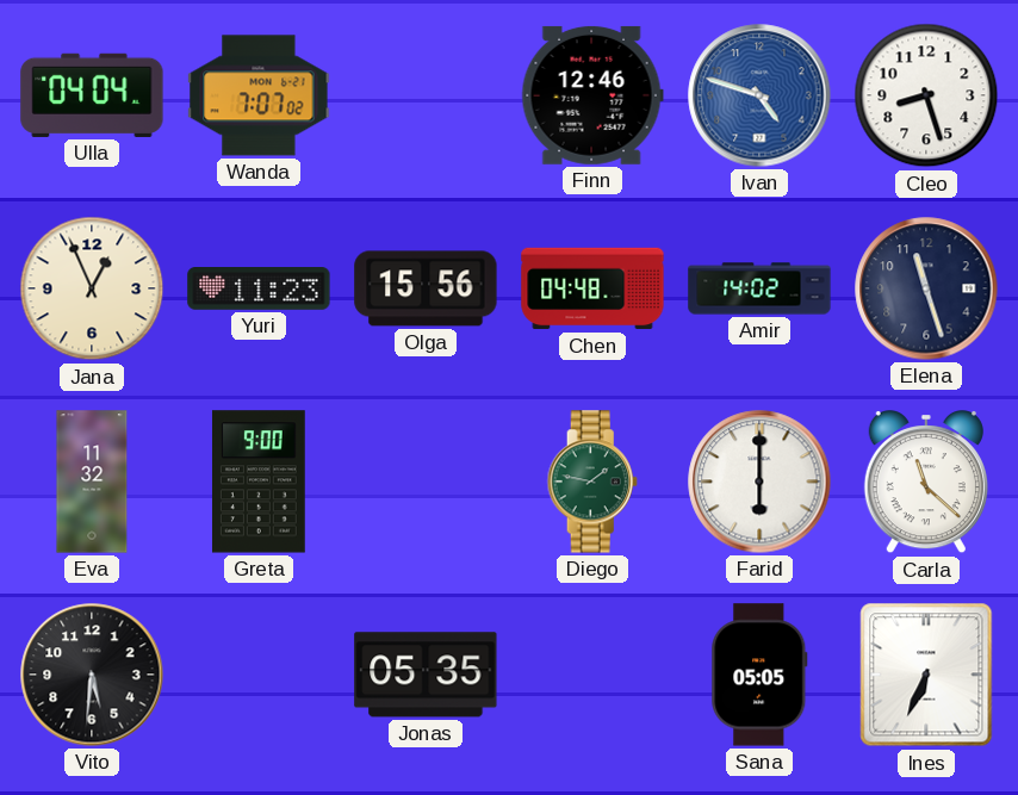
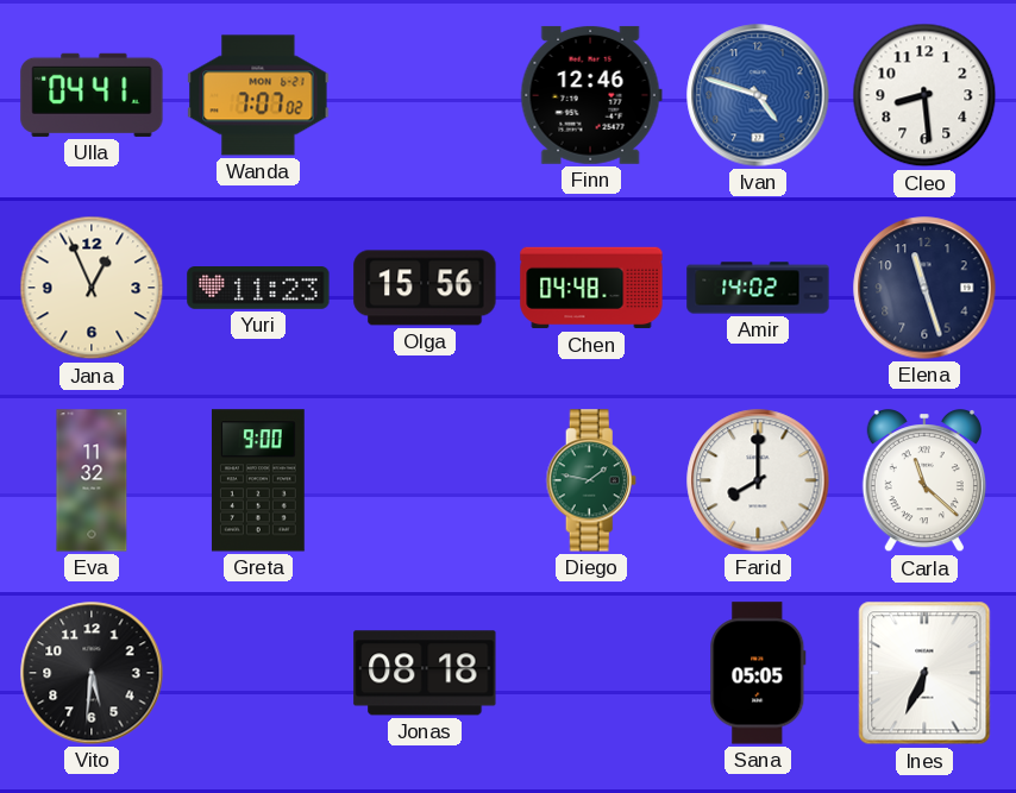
Ulla: 04:04 -> 04:41 (92, 95)
Cleo: 8:27 -> 8:29 (924, 95)
Farid: 6:00 -> 8:00 (758, 480)
Jonas: 05:35 -> 08:18 (425, 673)
